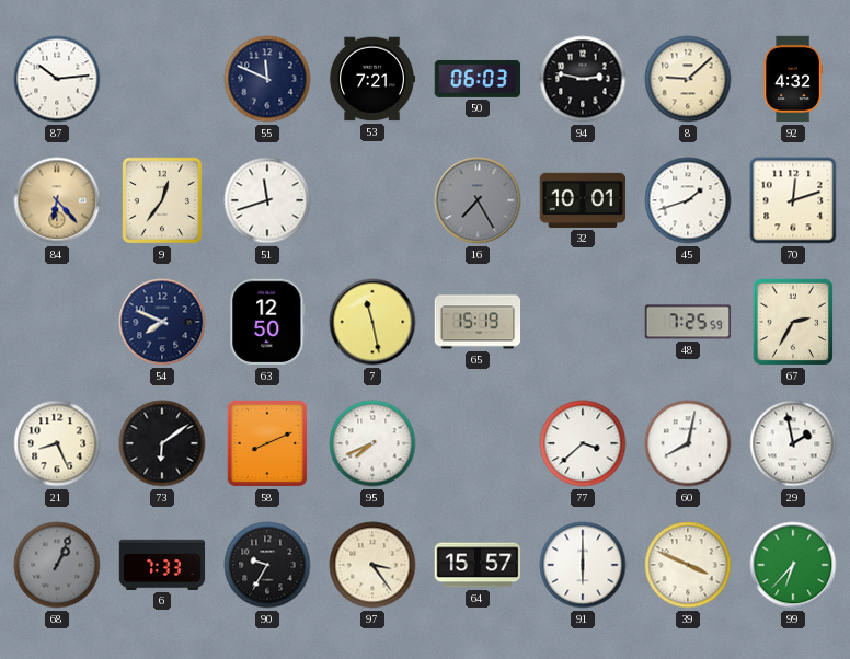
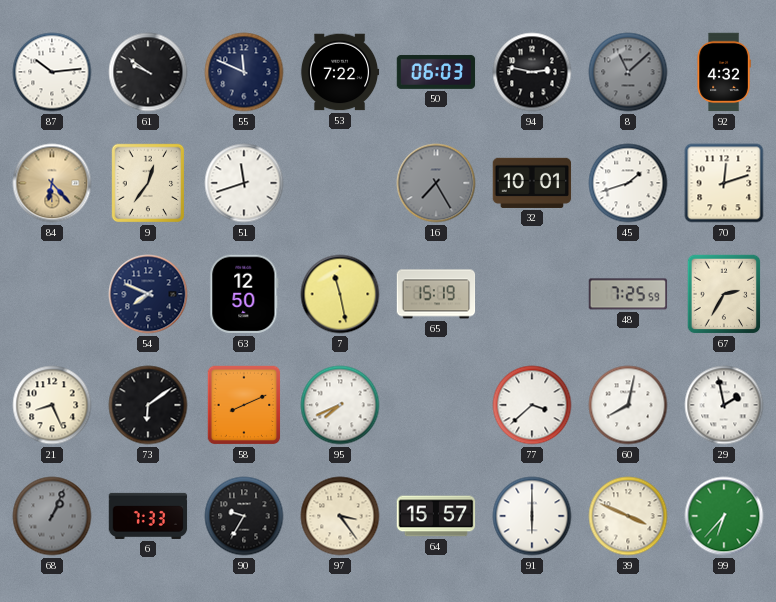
61: none -> 9:51 (148, 72)
53: 7:21 -> 7:22 (340, 72)
8: 9:08 -> 11:08 (628, 72)
8 dial: cream -> grey (628, 72)
